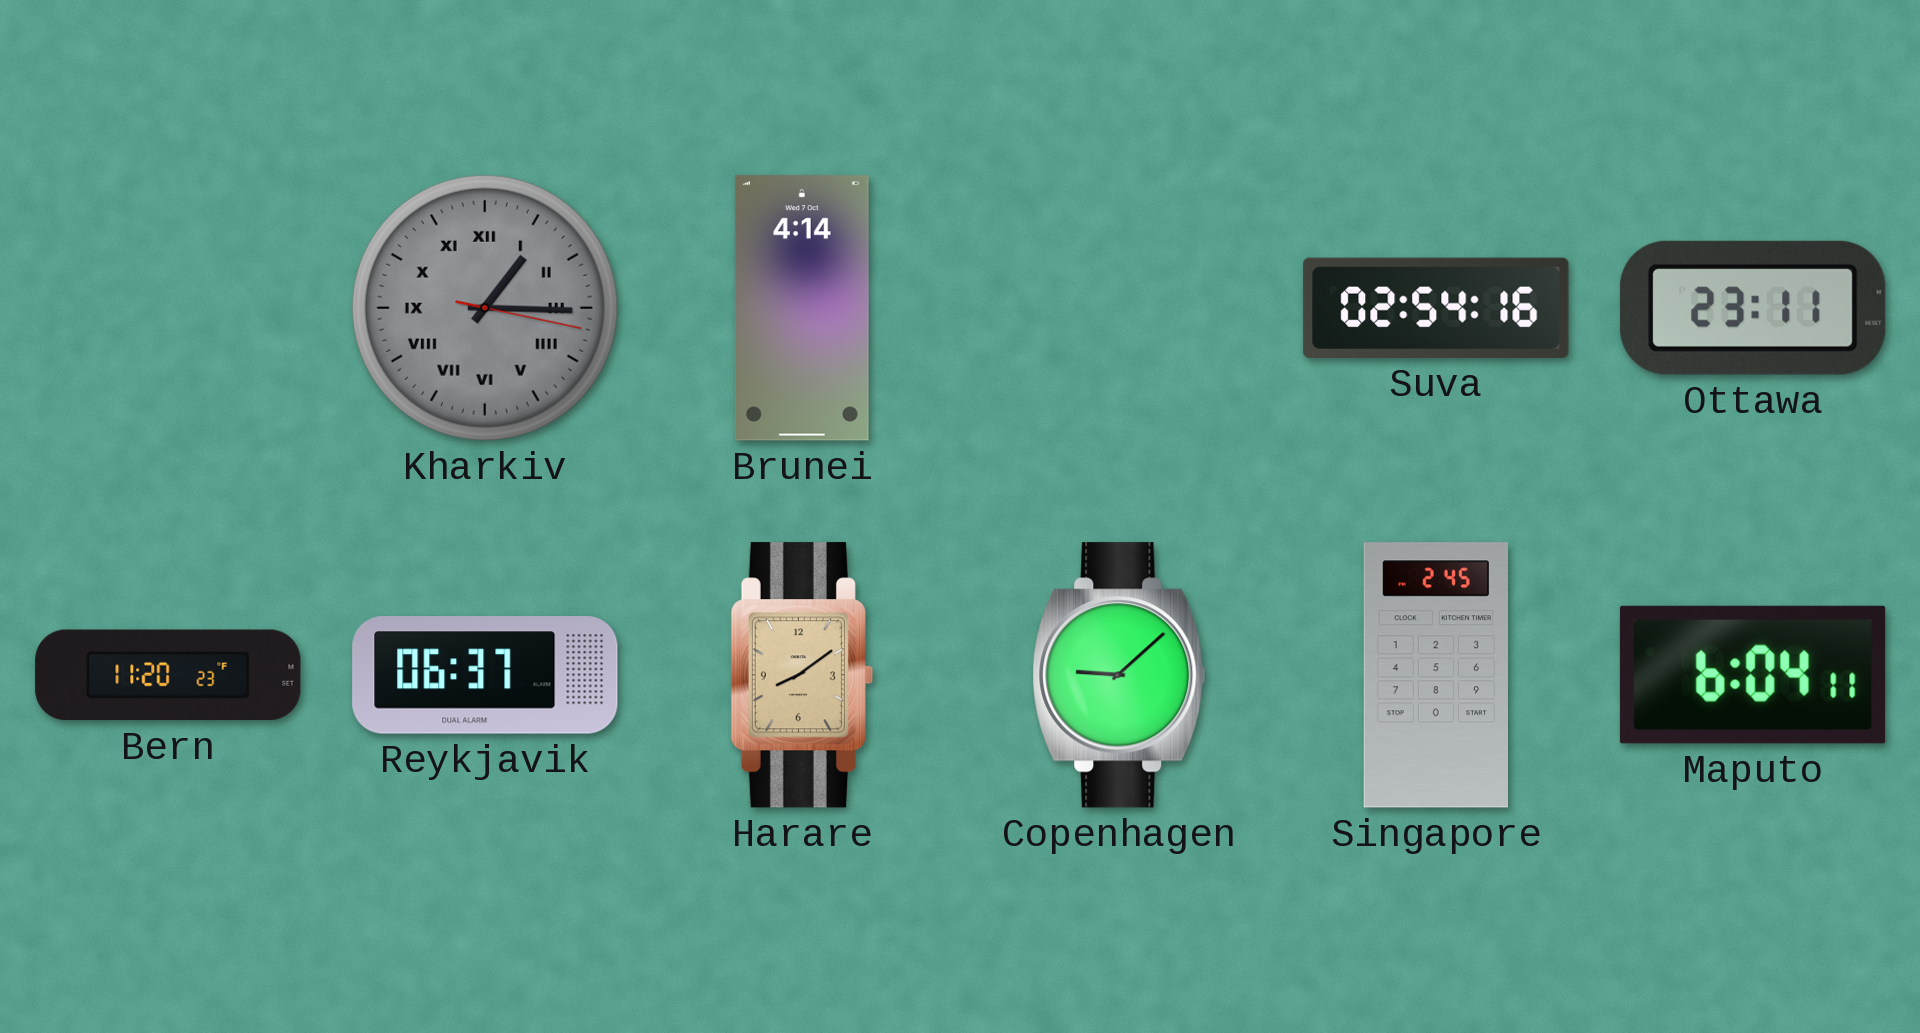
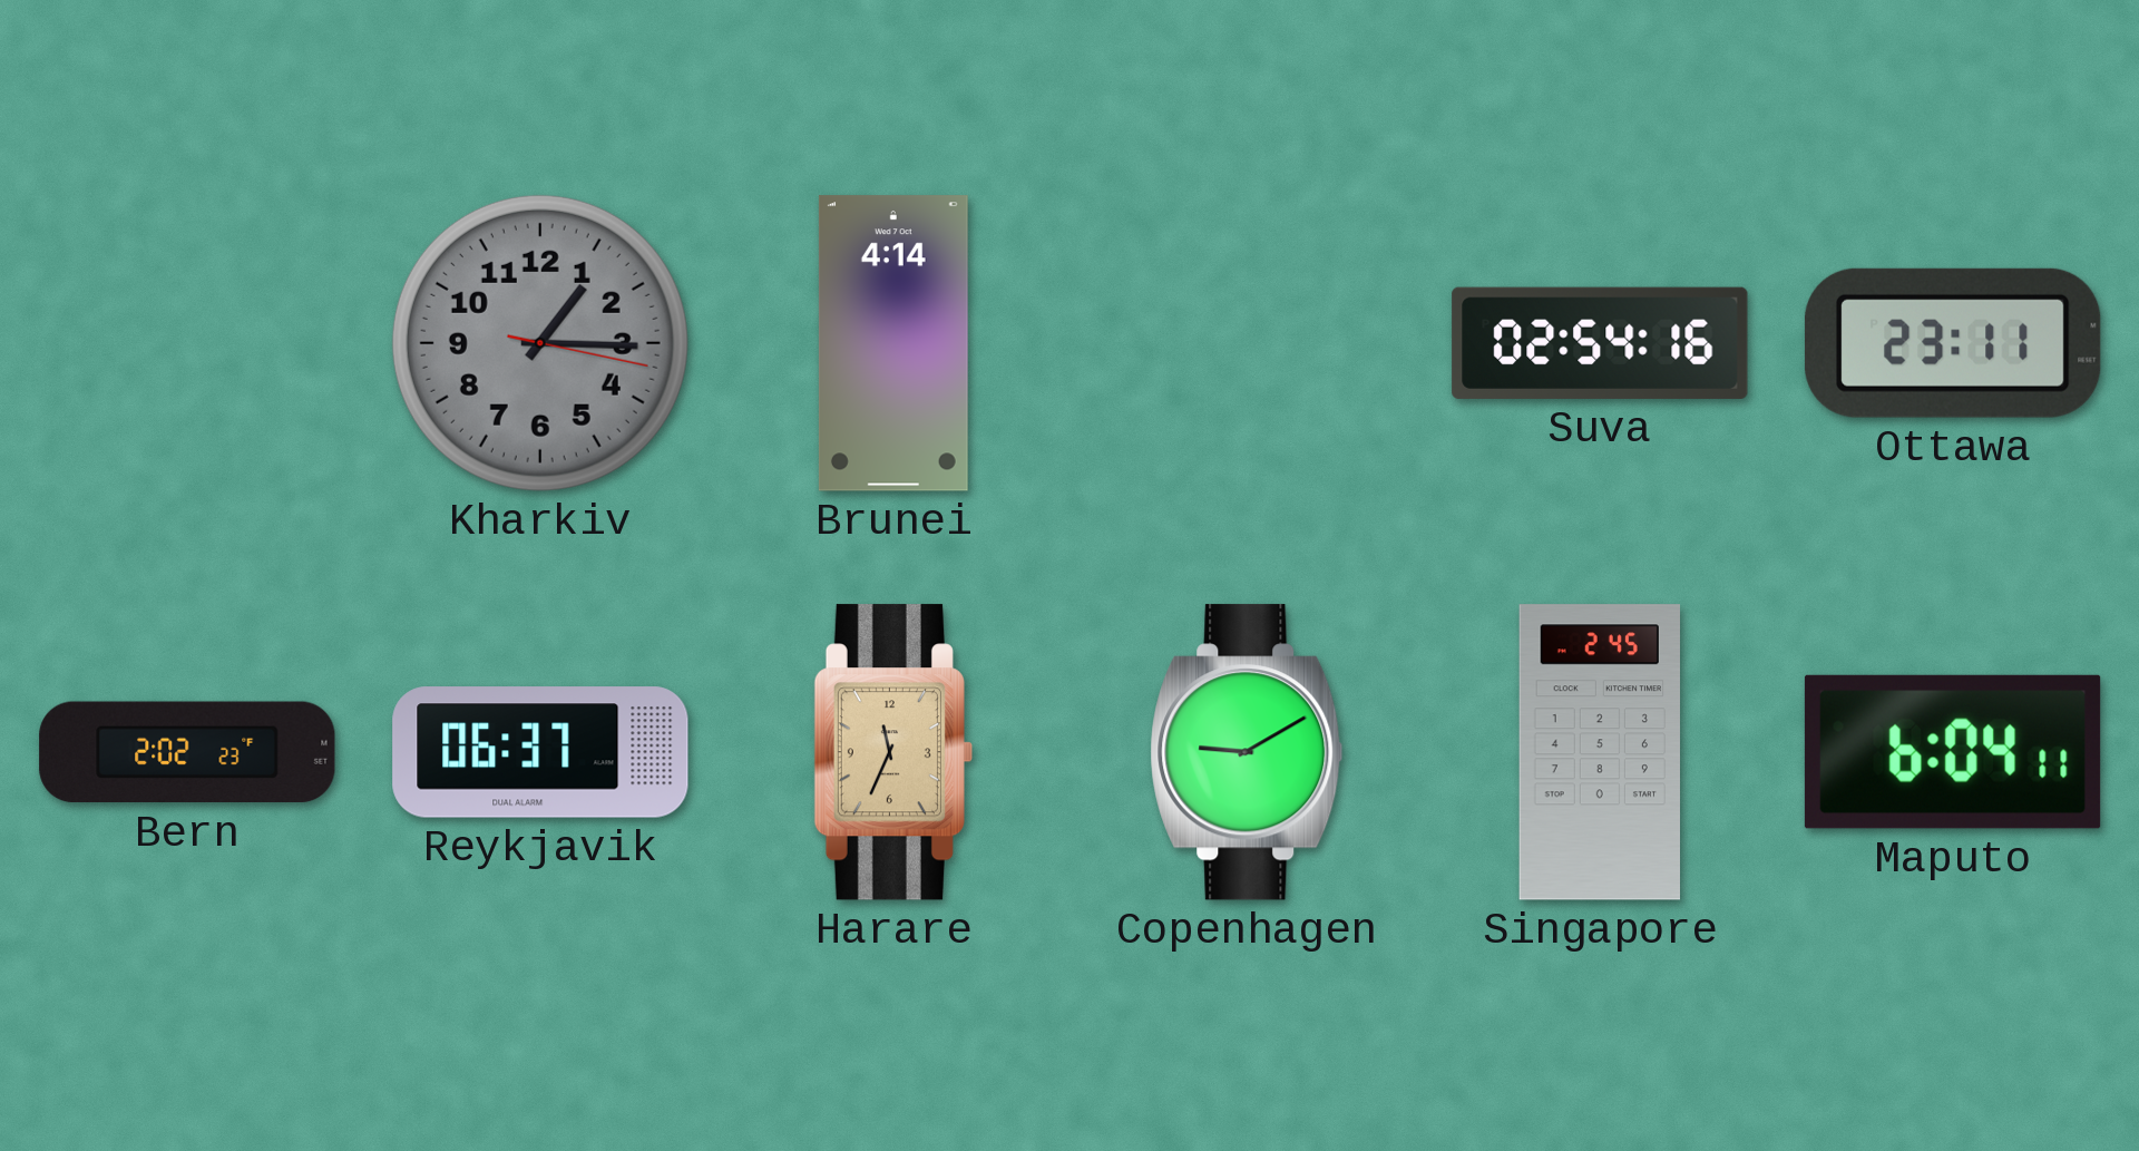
Kharkiv numerals: Roman -> Arabic (540, 343)
Bern: 11:20 -> 2:02 (187, 752)
Harare: 8:09 -> 11:34 (893, 752)
Copenhagen: 9:08 -> 9:10 (1247, 752)
